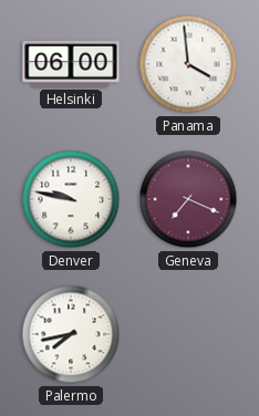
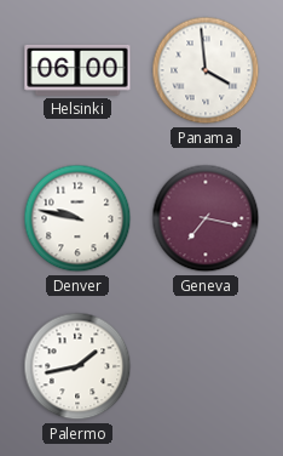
Geneva: 7:19 -> 7:17 (206, 218)
Palermo: 7:43 -> 1:43 (77, 366)
